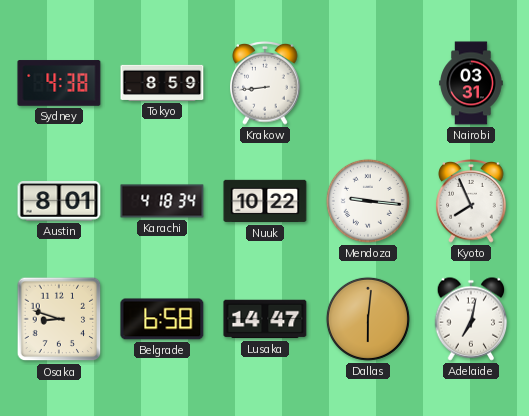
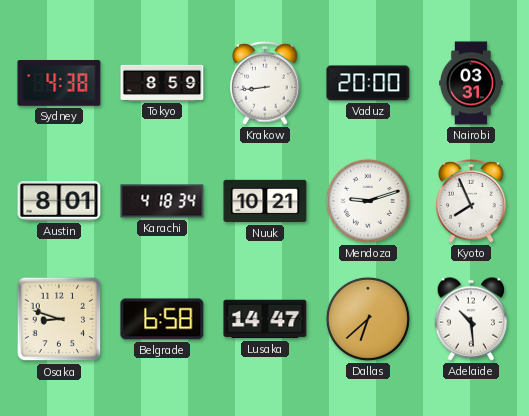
Vaduz: none -> 20:00 (368, 83)
Nuuk: 10:22 -> 10:21 (265, 201)
Mendoza: 9:16 -> 9:12 (368, 201)
Dallas: 6:01 -> 6:38 (368, 319)
Adelaide: 7:02 -> 10:29 (471, 319)
